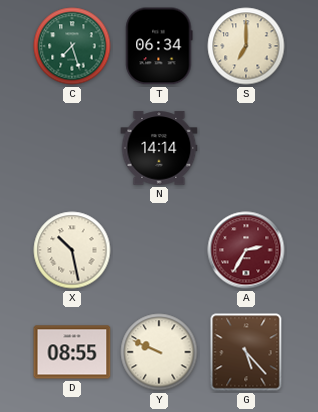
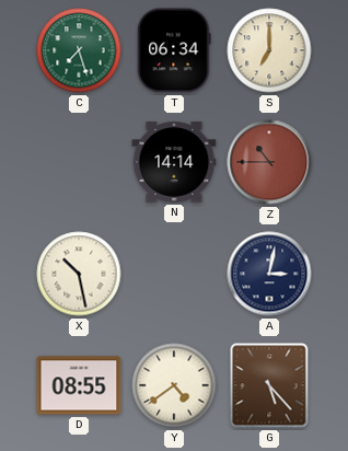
Z: none -> 10:45 (269, 162)
A: 2:35 -> 3:02 (269, 274)
A dial: burgundy -> navy (269, 274)
Y: 9:49 -> 4:39 (174, 385)
